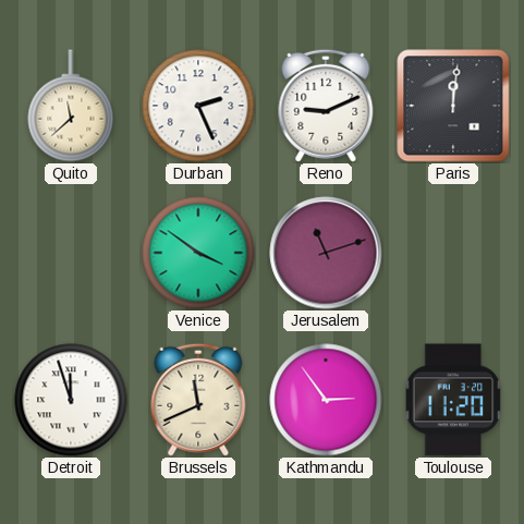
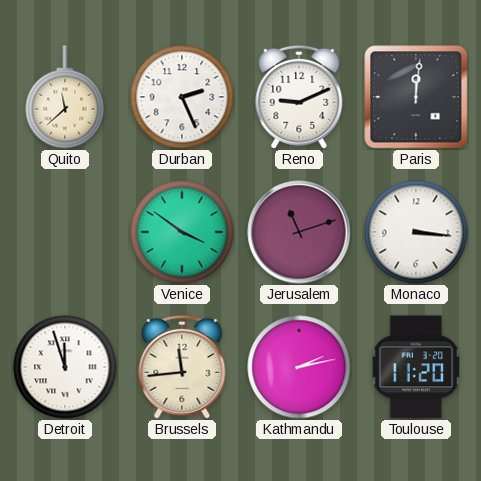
Monaco: none -> 3:16 (416, 232)
Brussels: 11:41 -> 11:44 (182, 367)
Kathmandu: 2:54 -> 2:13 (299, 367)
